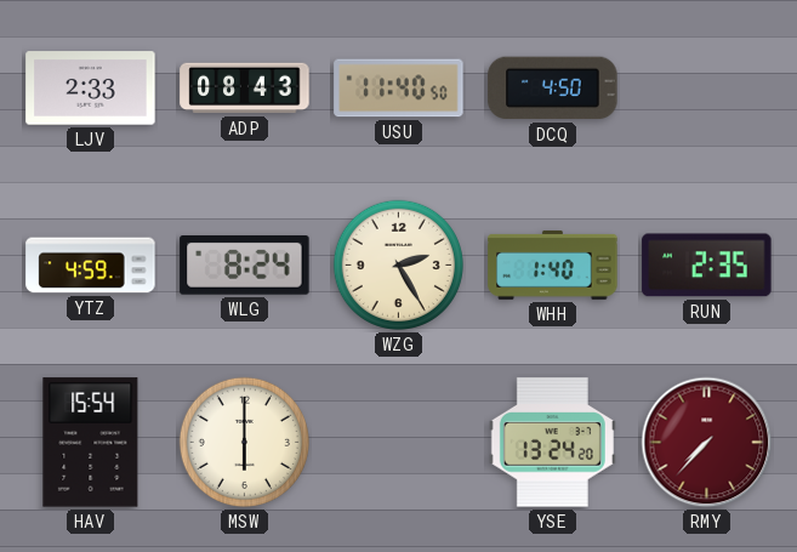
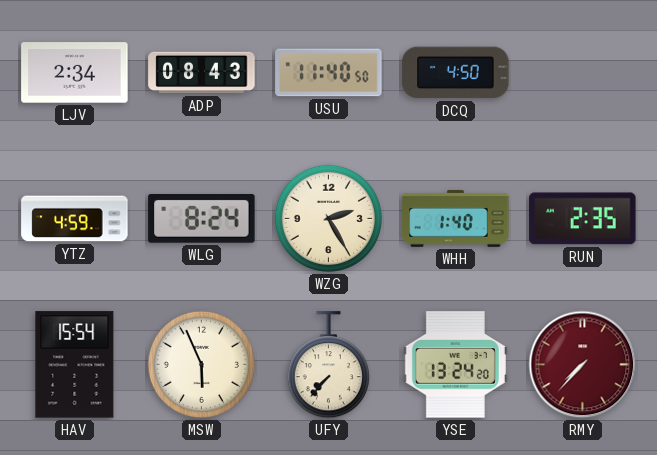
LJV: 2:33 -> 2:34 (75, 73)
MSW: 6:00 -> 5:56 (201, 364)
UFY: none -> 7:37 (328, 365)
